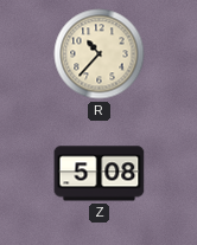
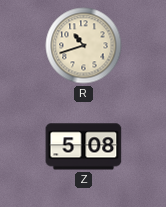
R: 10:37 -> 10:42 (84, 46)
